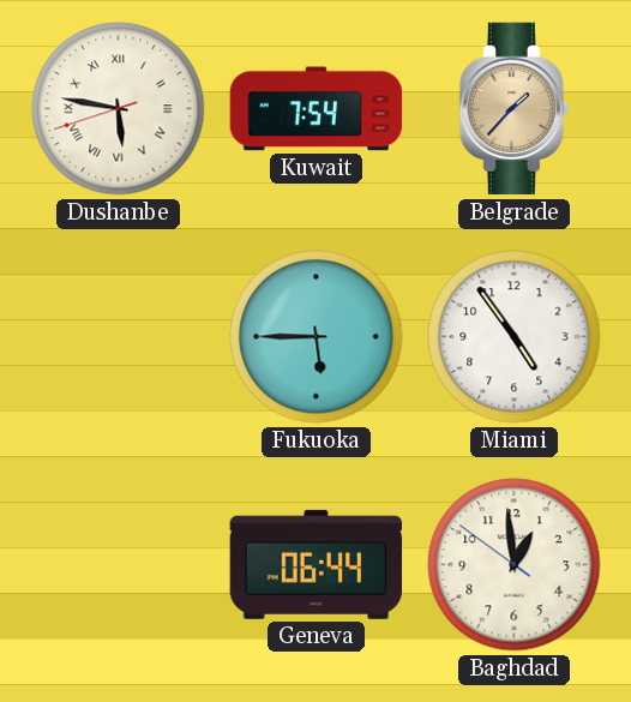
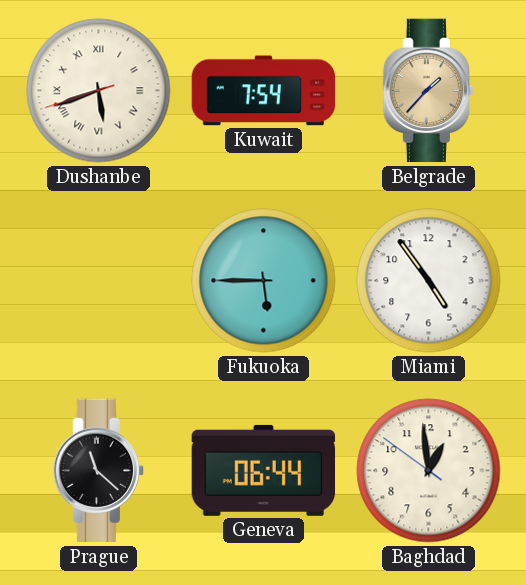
Dushanbe: 5:46 -> 5:41 (99, 91)
Prague: none -> 11:22 (99, 471)
